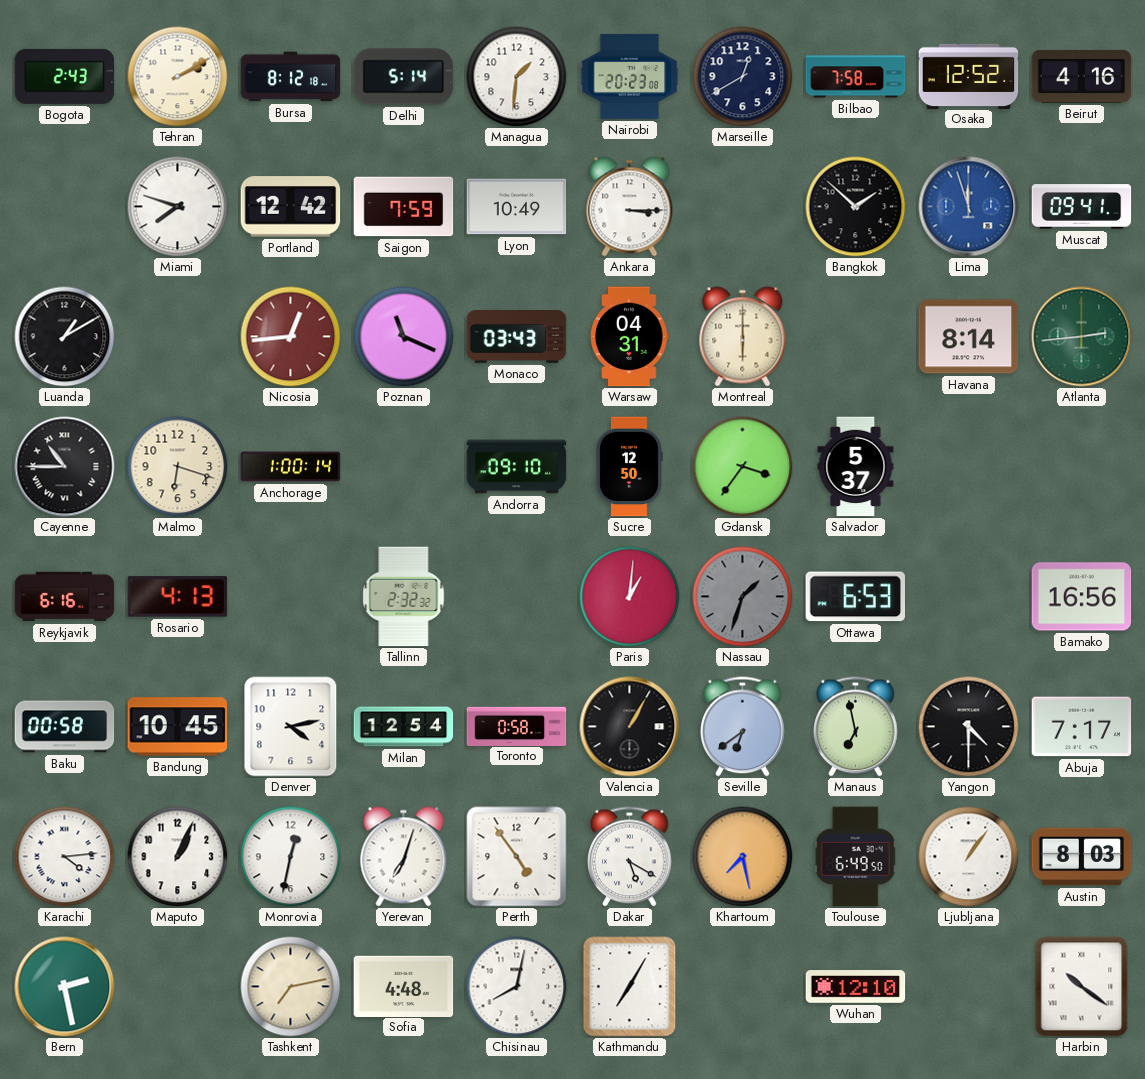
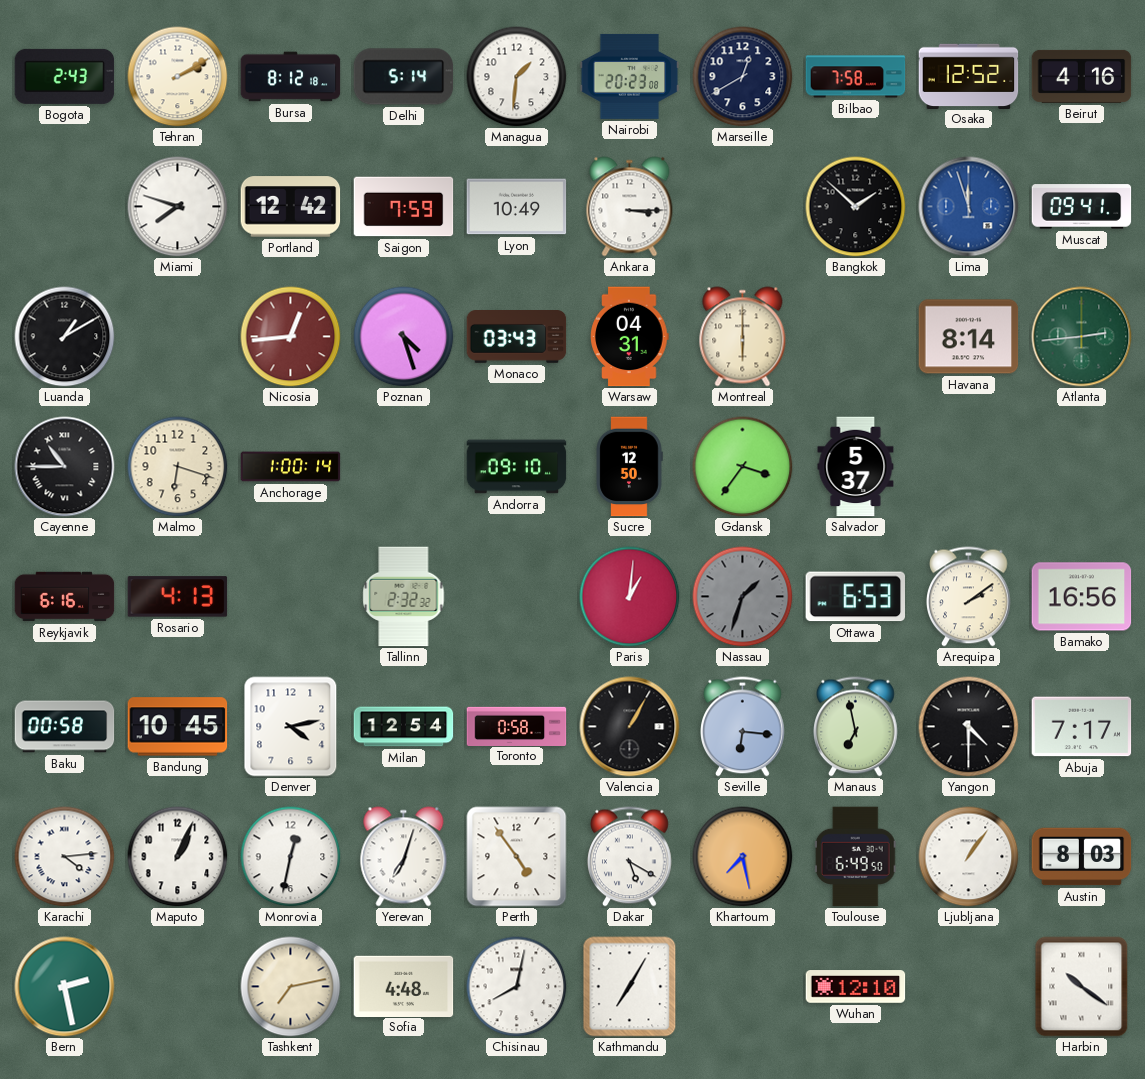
Poznan: 11:19 -> 4:27 (404, 337)
Arequipa: none -> 2:09 (969, 597)
Seville: 6:39 -> 6:16 (743, 727)
